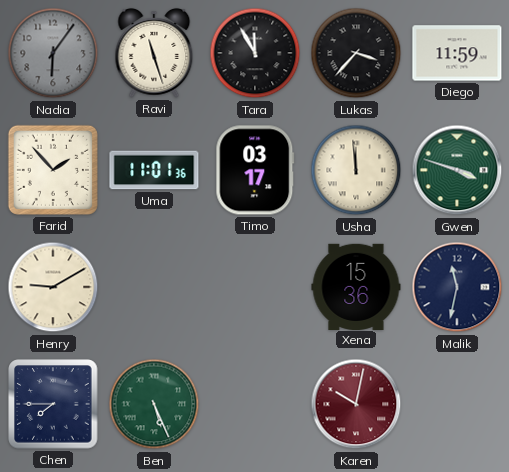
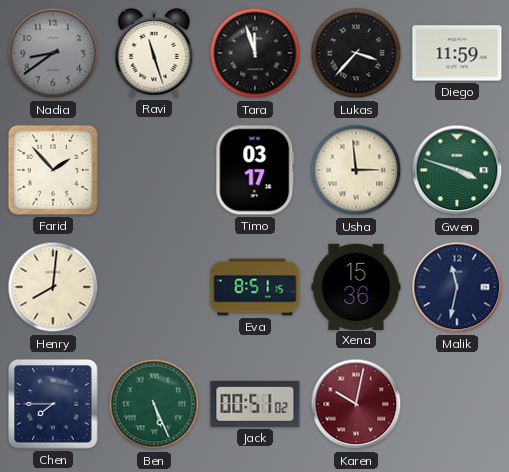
Nadia: 6:06 -> 8:39 (53, 53)
Tara: 11:55 -> 11:57 (255, 53)
Uma: 11:01 -> none (154, 170)
Usha: 11:59 -> 2:59 (356, 170)
Henry: 9:10 -> 8:01 (53, 287)
Eva: none -> 8:51 (255, 287)
Jack: none -> 00:51 (255, 404)
